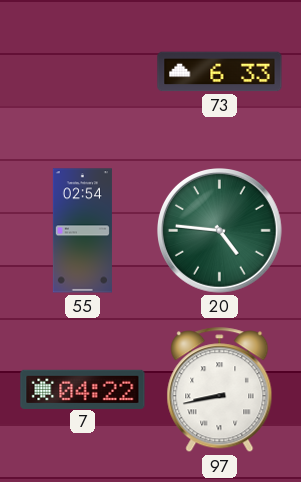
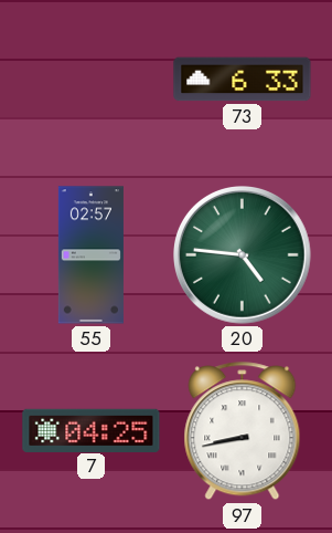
55: 02:54 -> 02:57 (90, 255)
7: 04:22 -> 04:25 (92, 430)
